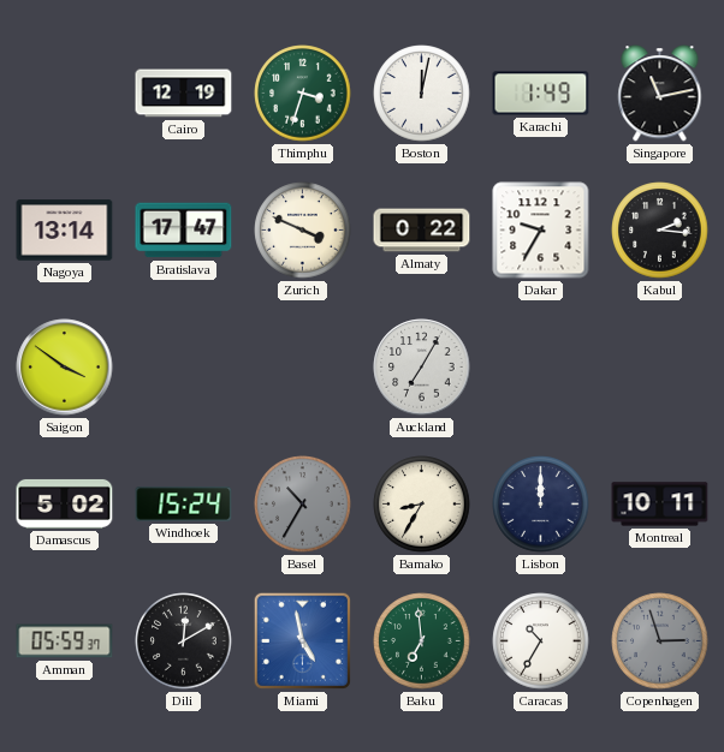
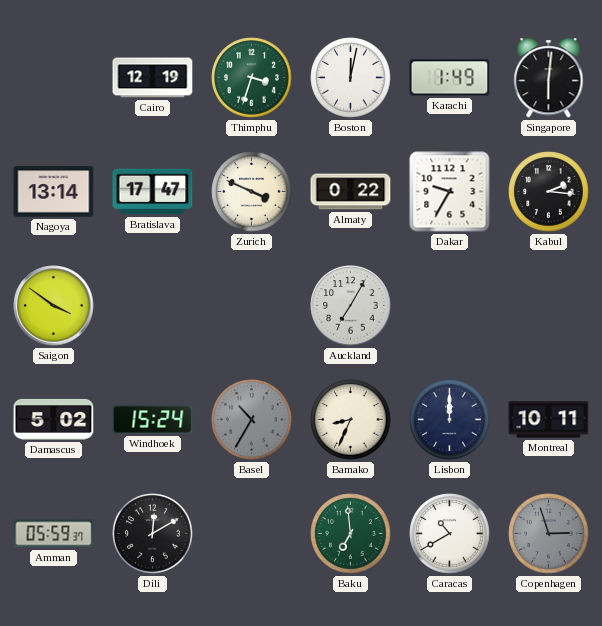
Singapore: 11:13 -> 6:01 (549, 78)
Bamako: 8:35 -> 8:34 (351, 420)
Miami: 4:58 -> none (302, 640)
Caracas: 10:35 -> 10:40 (450, 534)
